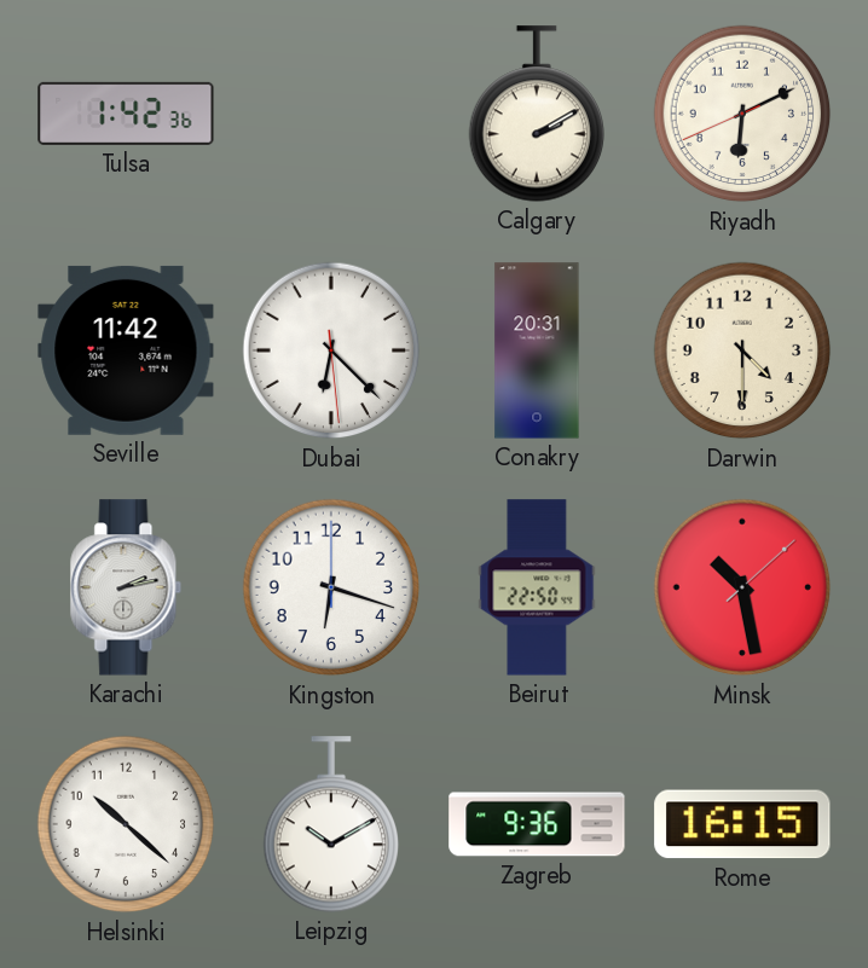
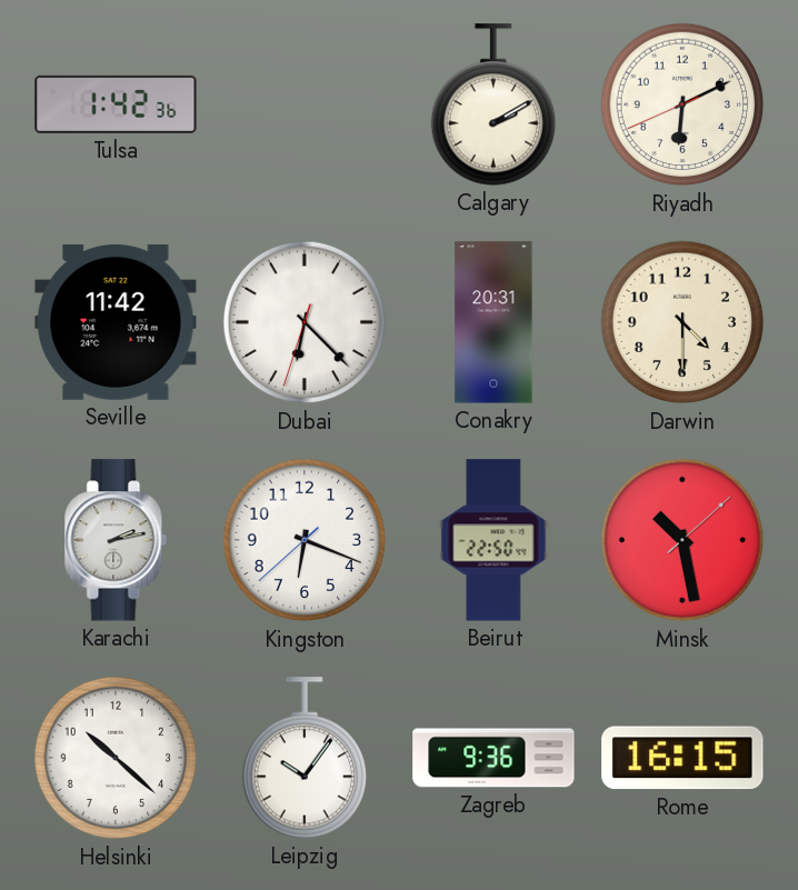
Dubai: 6:22:29 -> 6:22:33 (305, 322)
Kingston: 6:18:00 -> 6:18:38 (305, 540)
Leipzig: 10:10 -> 10:06 (303, 758)
